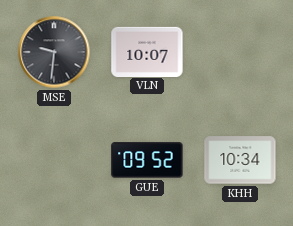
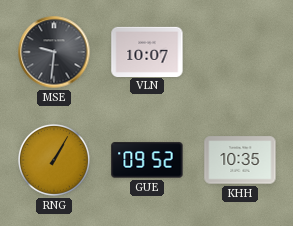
RNG: none -> 1:05 (55, 161)
KHH: 10:34 -> 10:35 (240, 160)
